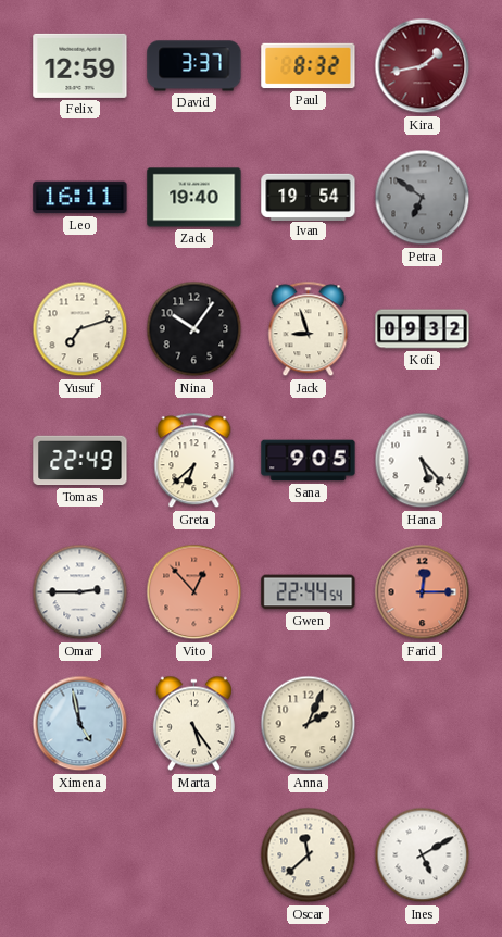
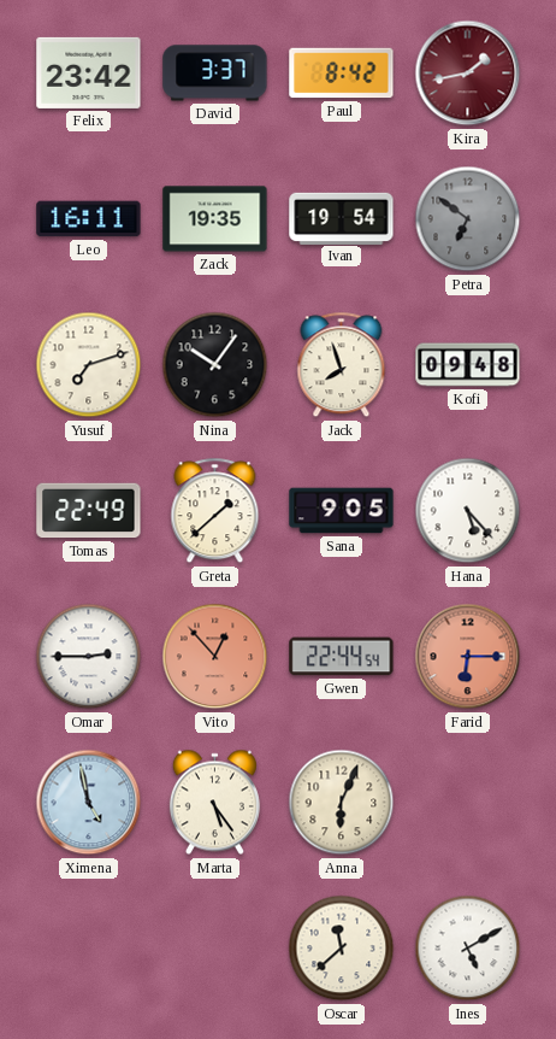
Felix: 12:59 -> 23:42 (89, 72)
Paul: 8:32 -> 8:42 (342, 74)
Zack: 19:40 -> 19:35 (215, 219)
Jack: 8:57 -> 7:57 (342, 365)
Kofi: 09:32 -> 09:48 (468, 365)
Greta: 6:38 -> 1:38 (215, 511)
Farid: 12:15 -> 6:15 (468, 657)
Anna: 2:04 -> 6:04 (342, 803)
